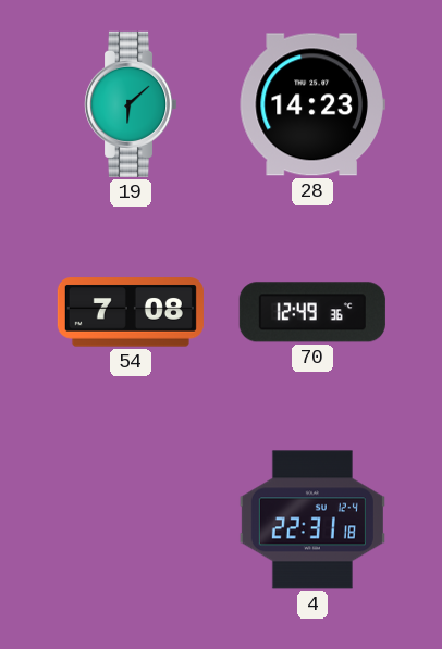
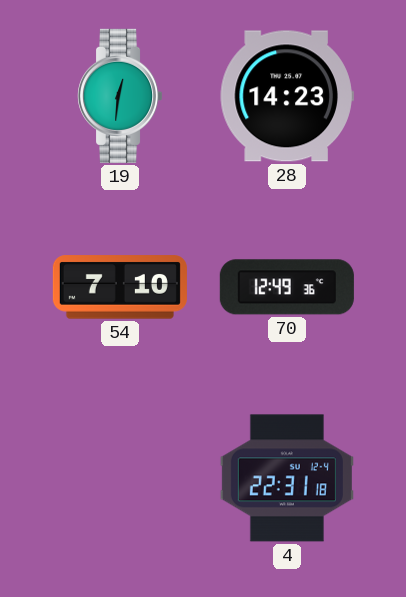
19: 6:08 -> 12:31 (121, 96)
54: 7:08 -> 7:10 (120, 287)
